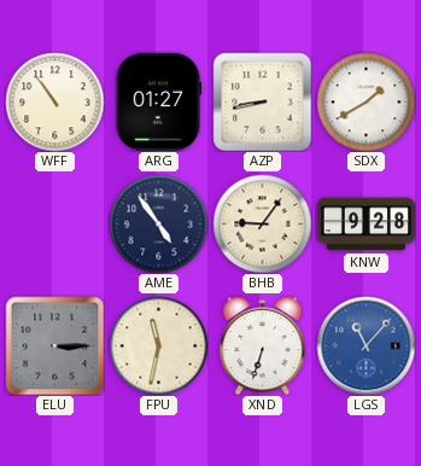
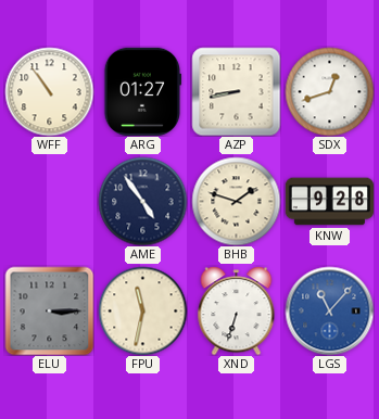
SDX: 1:40 -> 12:42 (329, 91)
BHB: 9:06 -> 1:48 (236, 201)
